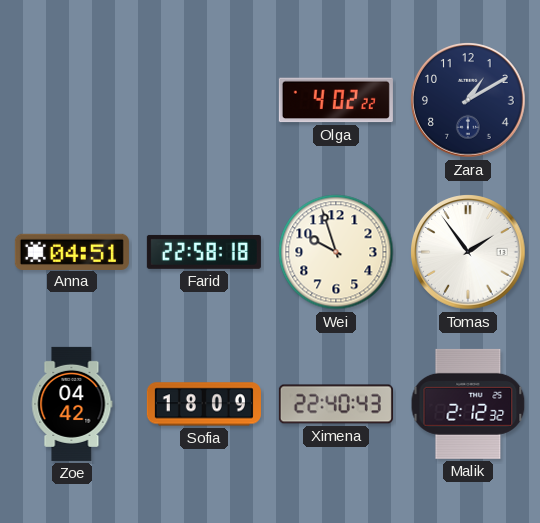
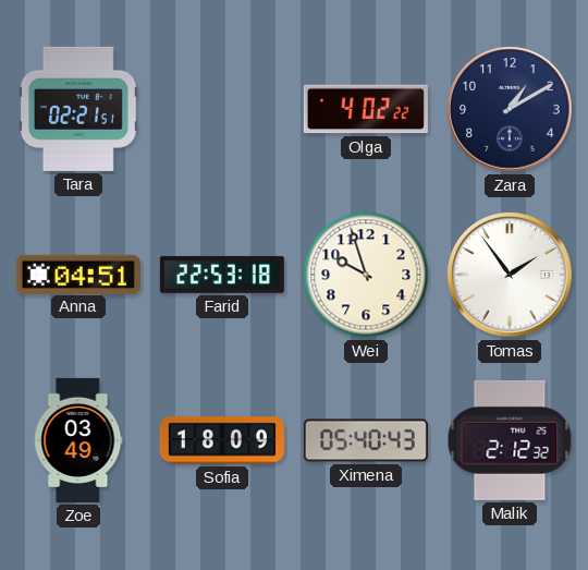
Tara: none -> 02:21 (78, 109)
Farid: 22:58 -> 22:53 (222, 275)
Zoe: 04:42 -> 03:49 (78, 440)
Ximena: 22:40 -> 05:40 (366, 440)
